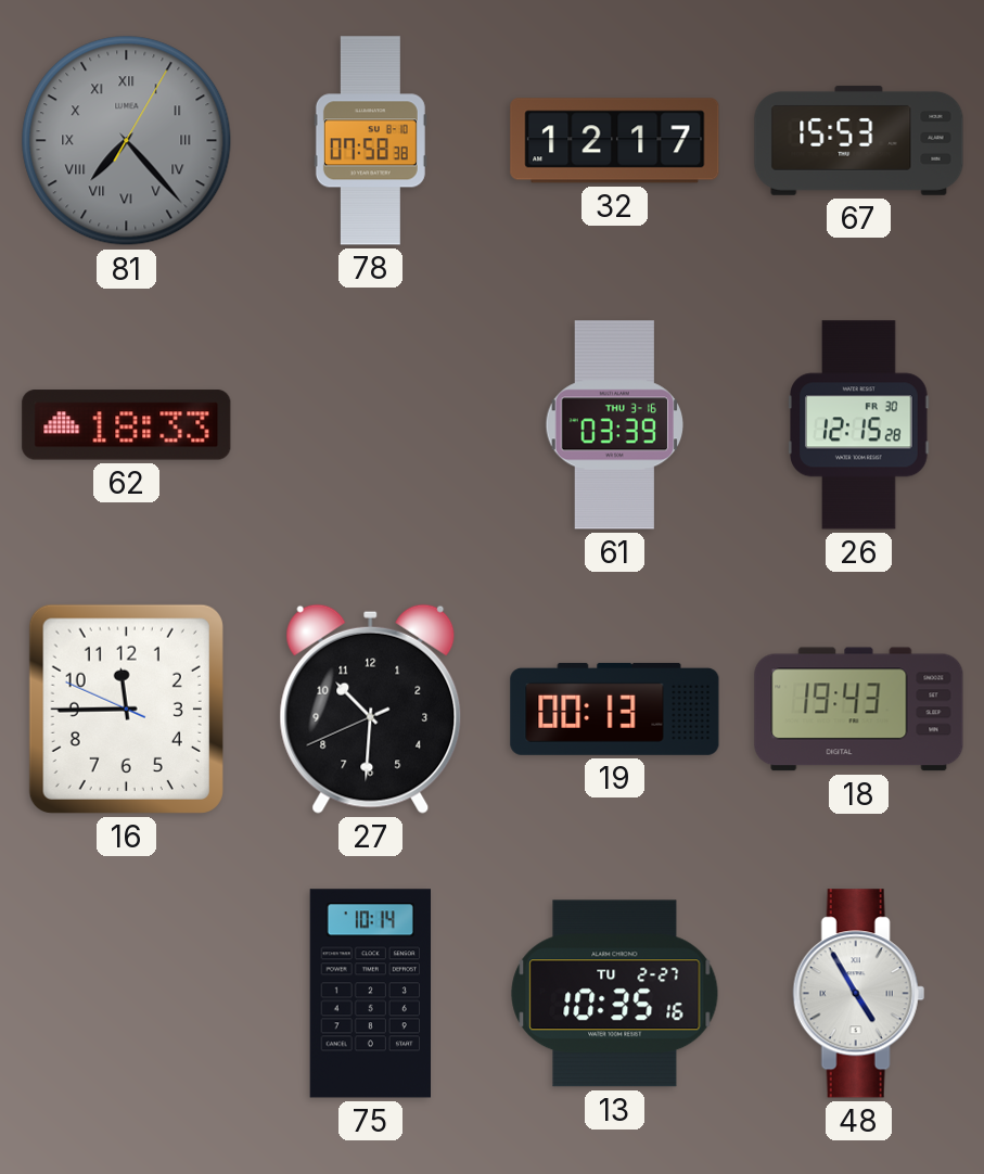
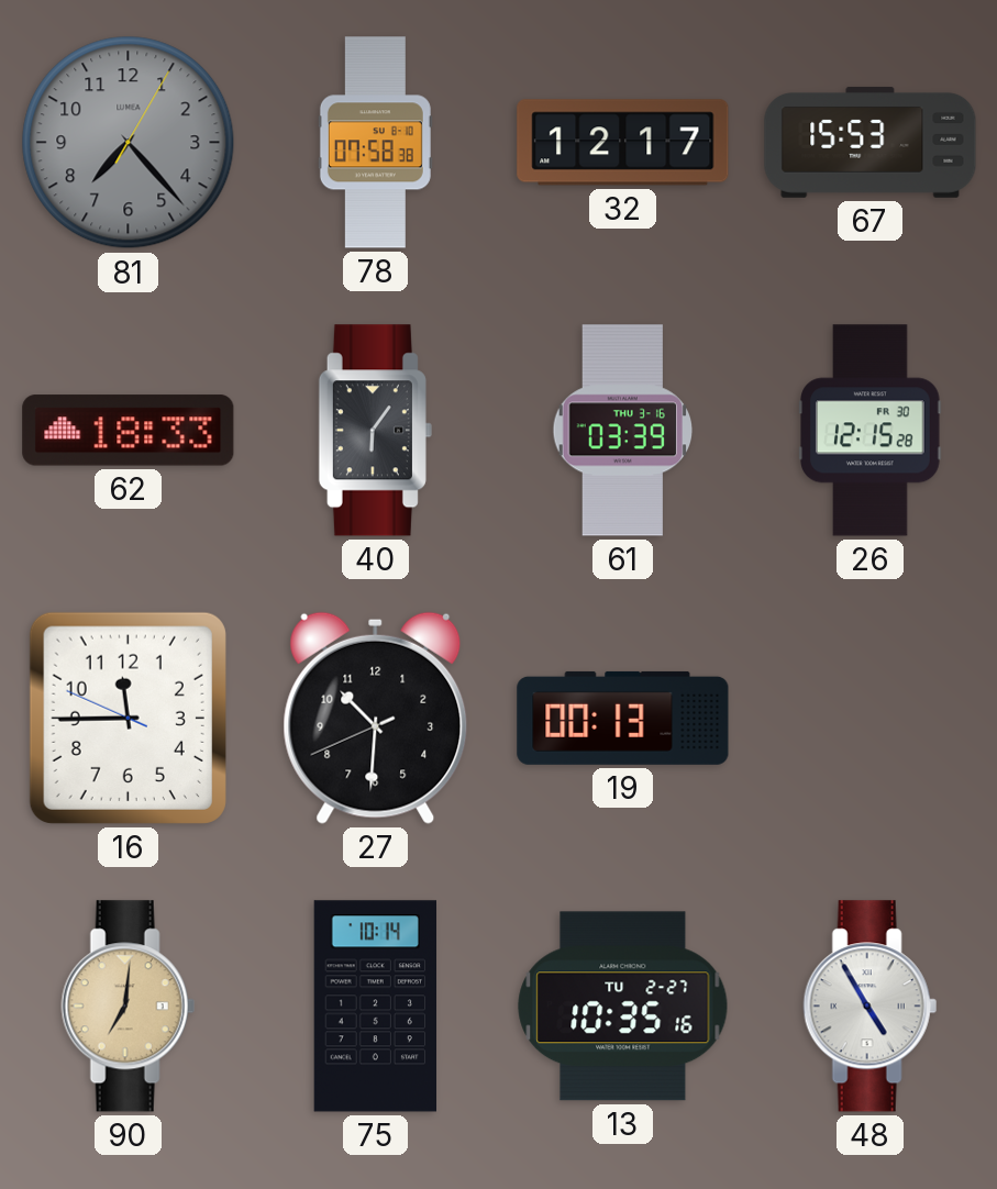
81 numerals: Roman -> Arabic (129, 143)
40: none -> 6:06 (375, 431)
18: 19:43 -> none (859, 710)
90: none -> 7:01 (128, 1007)
